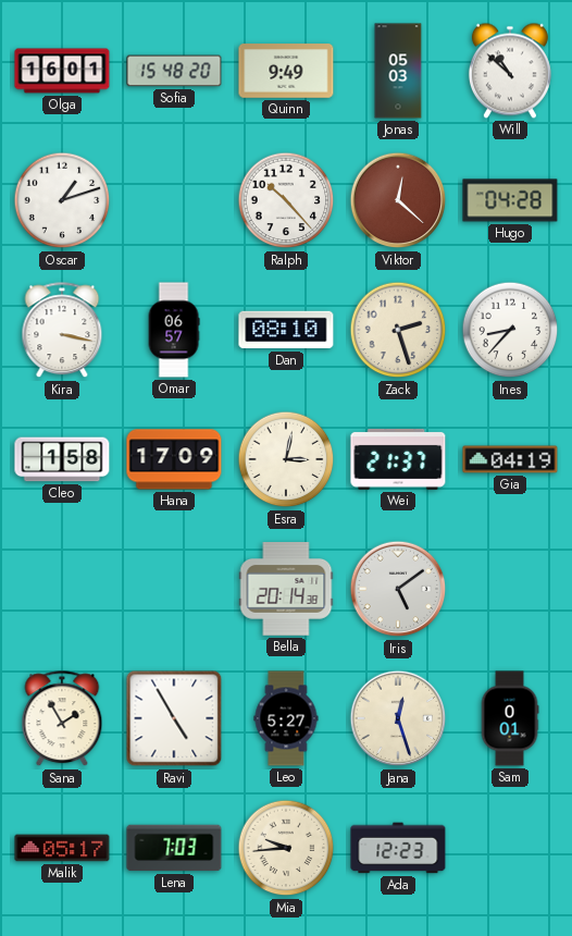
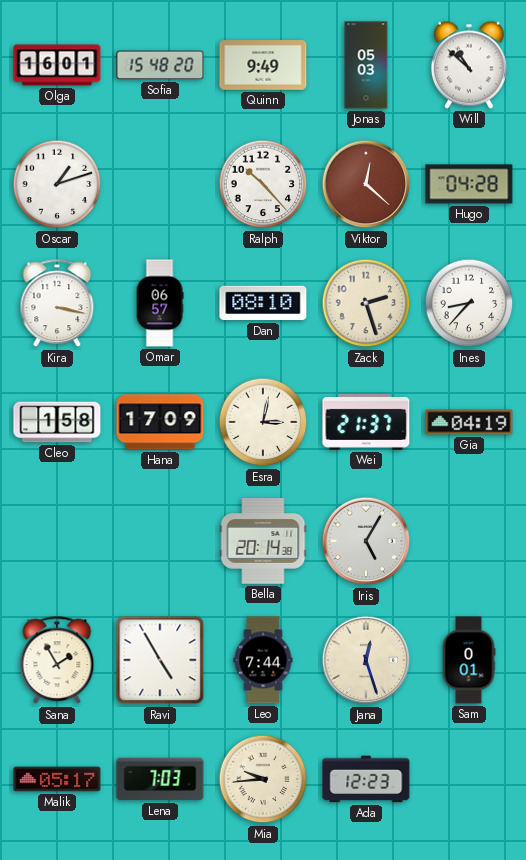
Iris: 5:09 -> 5:05 (366, 541)
Leo: 5:27 -> 7:44 (263, 660)
